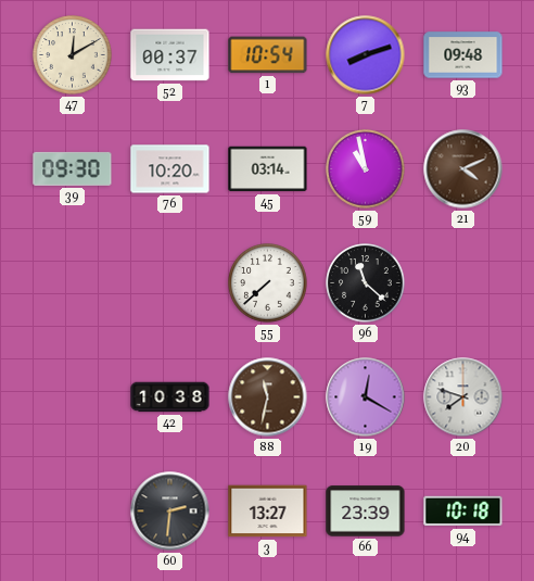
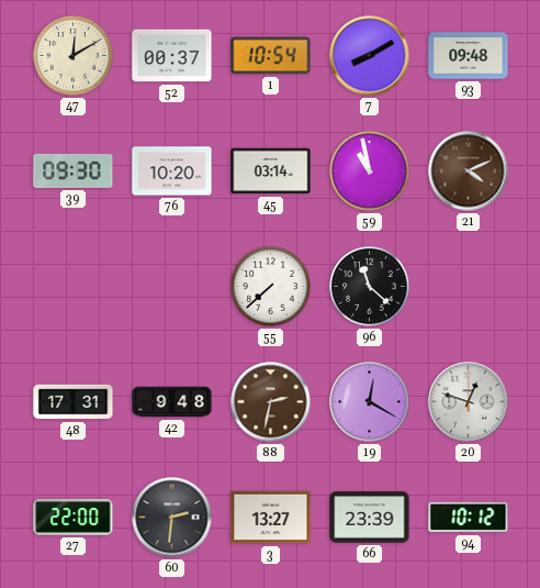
7: 8:12 -> 8:10 (370, 56)
48: none -> 17:31 (74, 402)
42: 10:38 -> 9:48 (172, 402)
88: 11:32 -> 2:32 (271, 402)
20: 7:48 -> 12:48 (469, 402)
27: none -> 22:00 (74, 518)
94: 10:18 -> 10:12 (469, 518)
